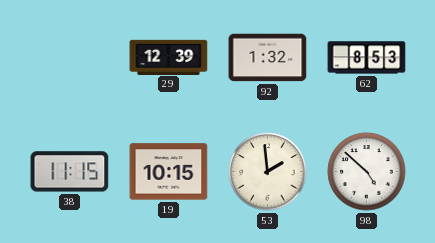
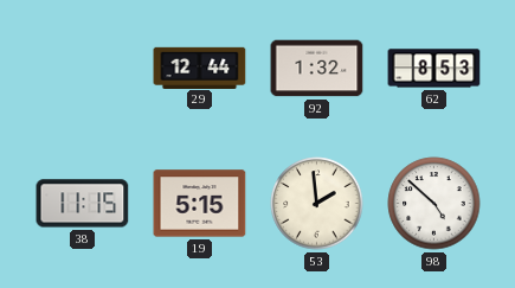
29: 12:39 -> 12:44 (200, 68)
19: 10:15 -> 5:15 (200, 204)
